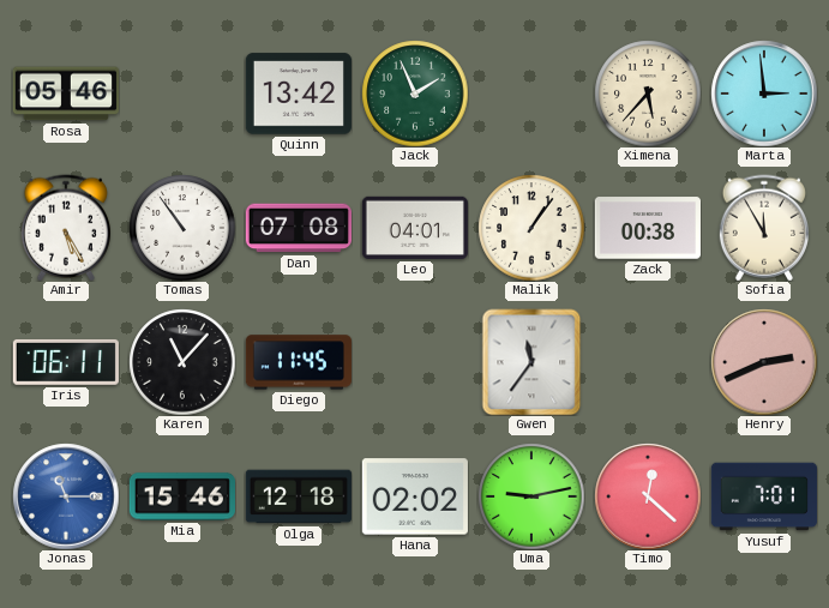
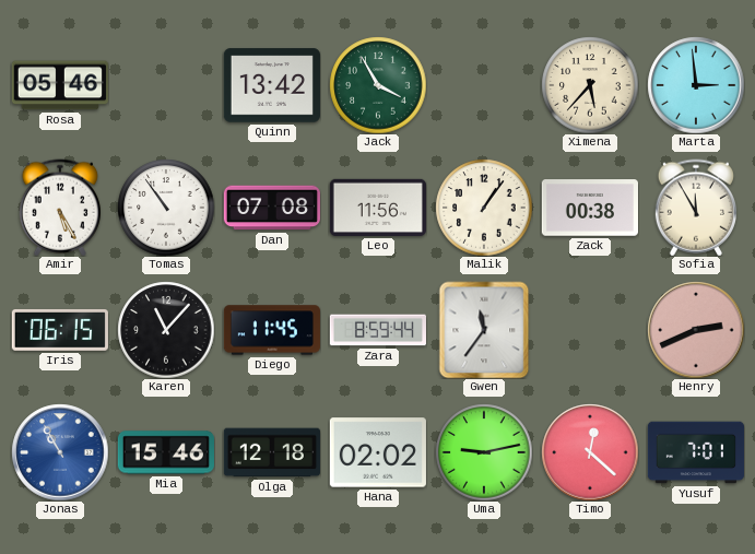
Jack: 1:56 -> 3:55 (378, 85)
Leo: 04:01 -> 11:56 (378, 208)
Iris: 06:11 -> 06:15 (60, 330)
Zara: none -> 8:59 (378, 330)
Jonas: 11:15 -> 10:55 (60, 452)
